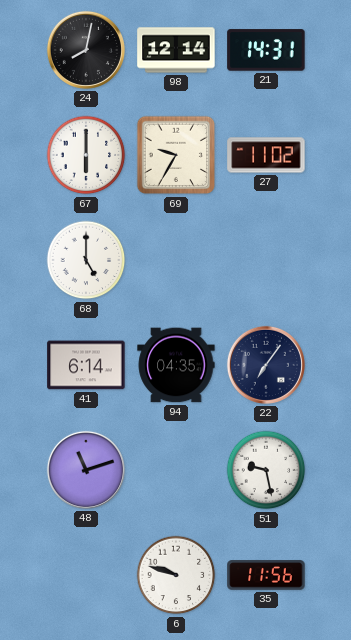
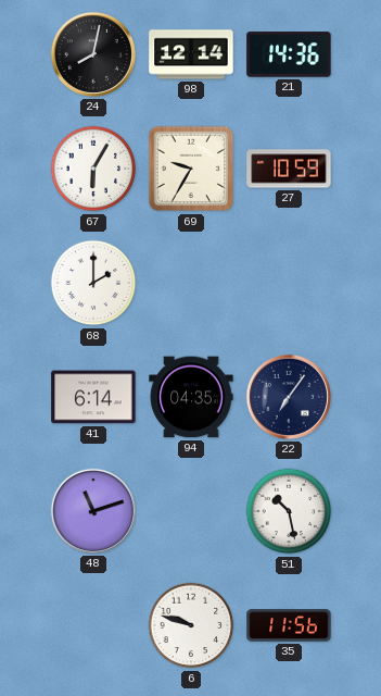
21: 14:31 -> 14:36 (289, 54)
67: 6:00 -> 6:05 (93, 169)
27: 11:02 -> 10:59 (289, 169)
68: 5:00 -> 2:00 (93, 283)
51: 9:28 -> 10:28 (289, 511)
